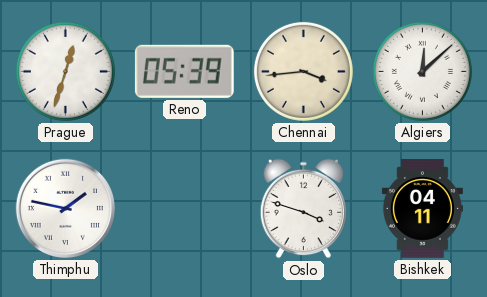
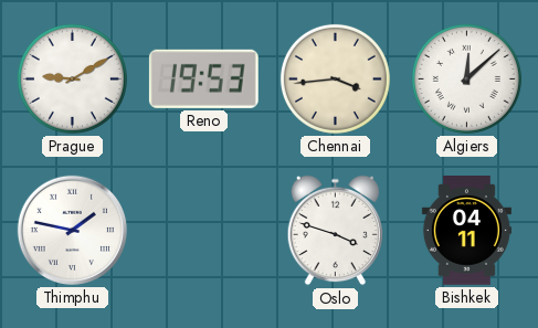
Prague: 12:33 -> 9:10 (72, 78)
Reno: 05:39 -> 19:53 (203, 78)
